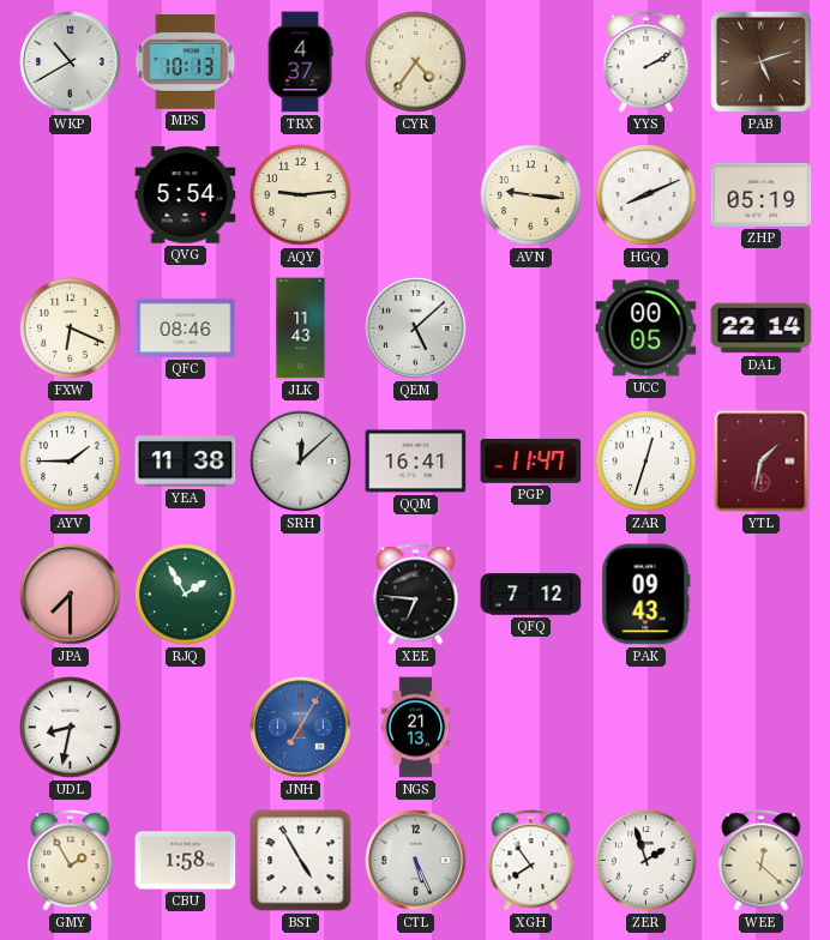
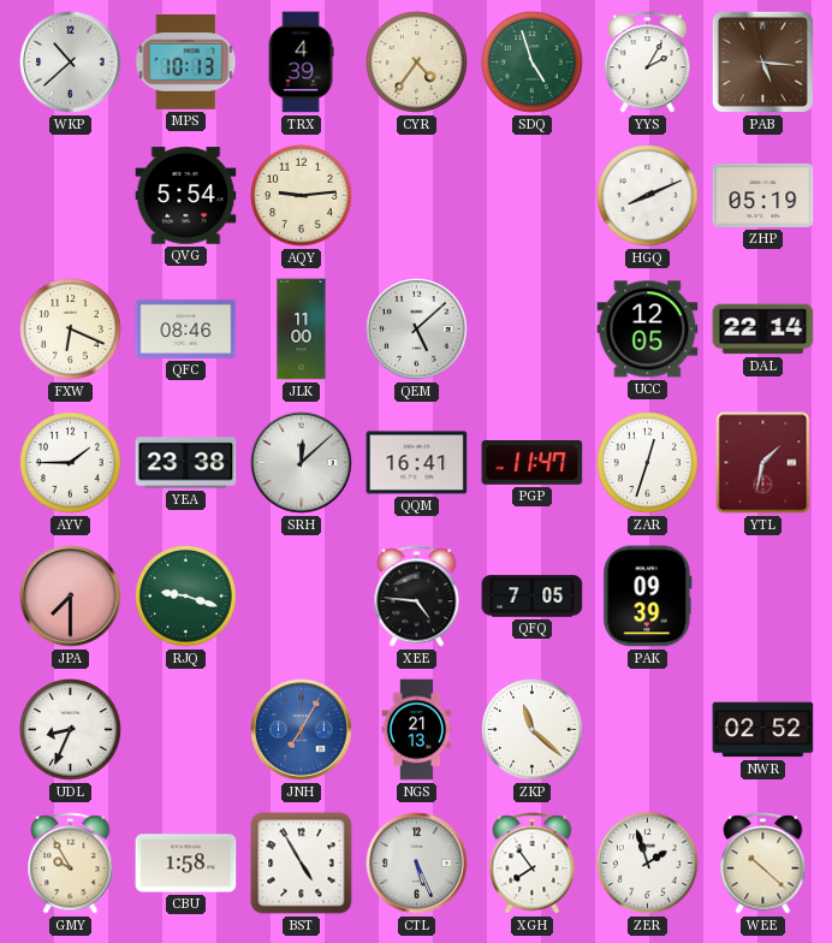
WKP: 10:40 -> 10:38 (71, 63)
TRX: 4:37 -> 4:39 (301, 63)
SDQ: none -> 4:57 (533, 63)
YYS: 2:10 -> 2:05 (648, 63)
PAB: 5:12 -> 5:16 (762, 61)
AVN: 9:16 -> none (531, 195)
JLK: 11:43 -> 11:00 (302, 330)
UCC: 00:05 -> 12:05 (648, 330)
YEA: 11:38 -> 23:38 (186, 463)
RJQ: 1:55 -> 9:18 (186, 597)
XEE: 6:46 -> 4:46 (417, 597)
QFQ: 7:12 -> 7:05 (533, 597)
PAK: 09:43 -> 09:39 (648, 597)
UDL: 8:32 -> 8:34 (71, 730)
ZKP: none -> 11:22 (533, 730)
NWR: none -> 02:52 (763, 730)
GMY: 1:55 -> 9:55 (71, 864)
WEE: 12:22 -> 10:22 (763, 864)
